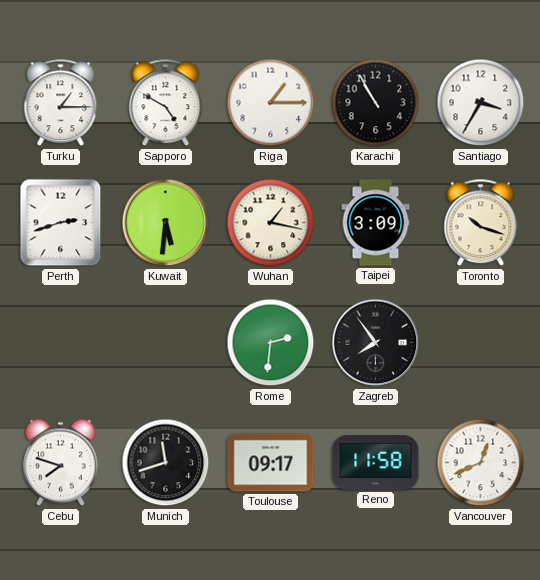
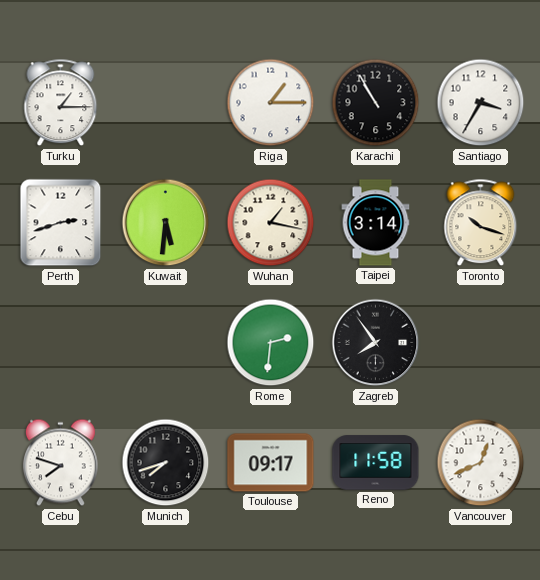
Sapporo: 4:50 -> none (166, 103)
Taipei: 3:09 -> 3:14 (376, 223)
Munich: 11:42 -> 7:42 (166, 463)
